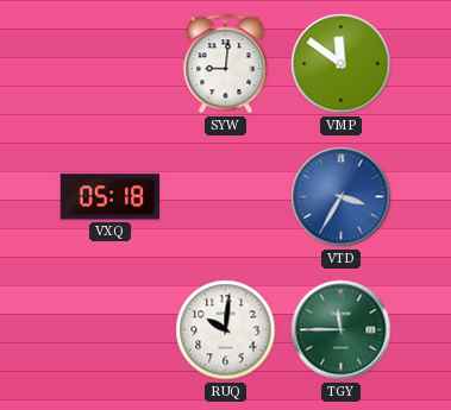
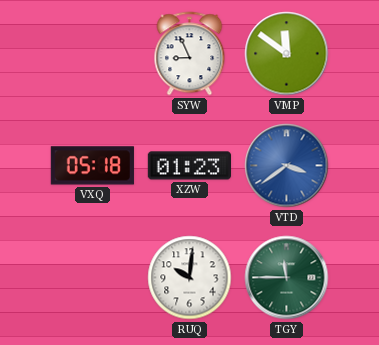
SYW: 9:01 -> 8:56 (190, 54)
XZW: none -> 01:23 (189, 166)
VTD: 3:35 -> 3:39 (287, 166)
